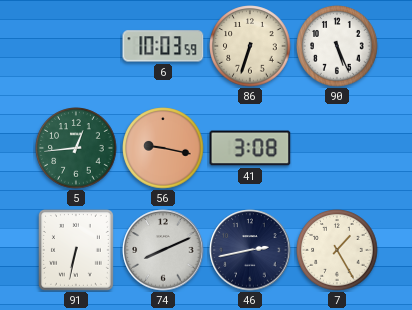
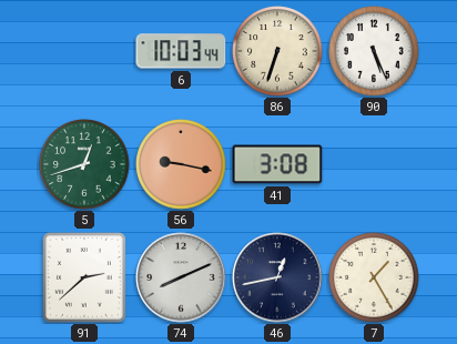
6: 10:03:59 -> 10:03:44 (181, 51)
5: 12:44 -> 12:42 (84, 164)
91: 6:32 -> 2:38 (84, 277)
46: 2:43 -> 12:43 (277, 277)
